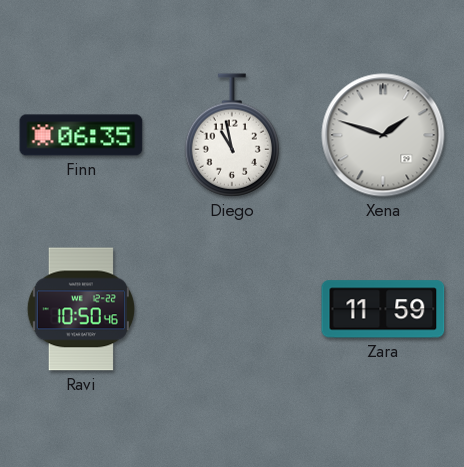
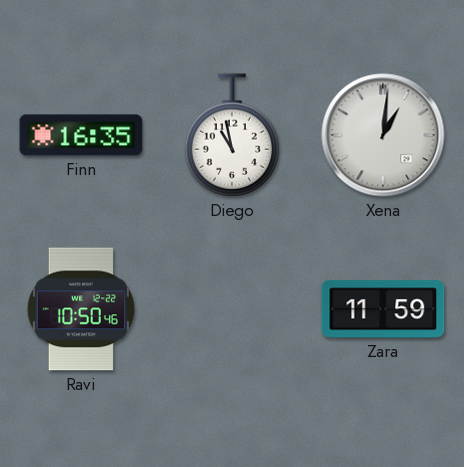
Finn: 06:35 -> 16:35 (81, 135)
Xena: 1:48 -> 1:01 (383, 135)
